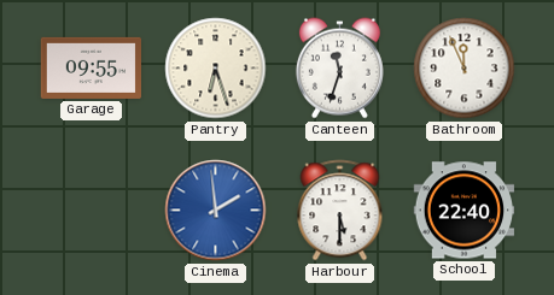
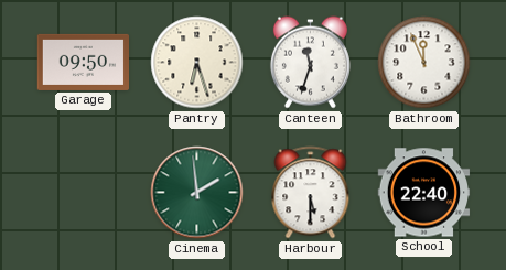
Garage: 09:55 -> 09:50 (84, 62)
Cinema dial: blue -> green (197, 193)
